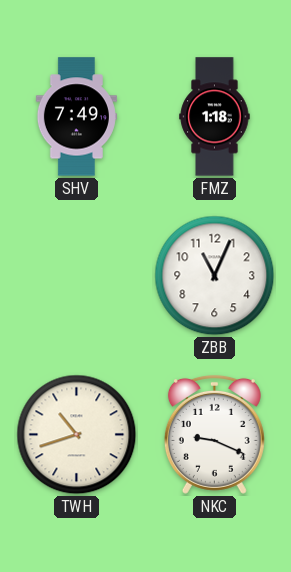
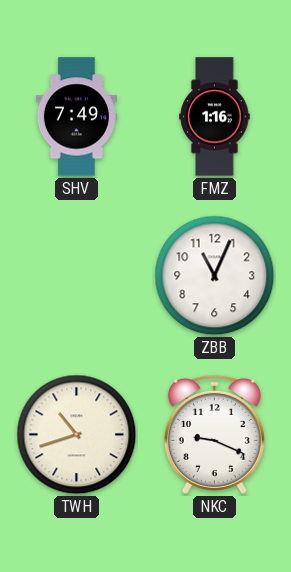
FMZ: 1:18 -> 1:16 (215, 117)
